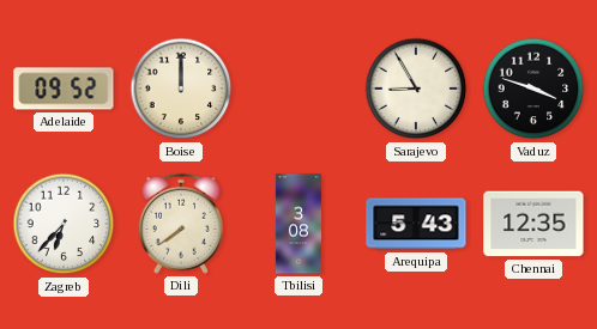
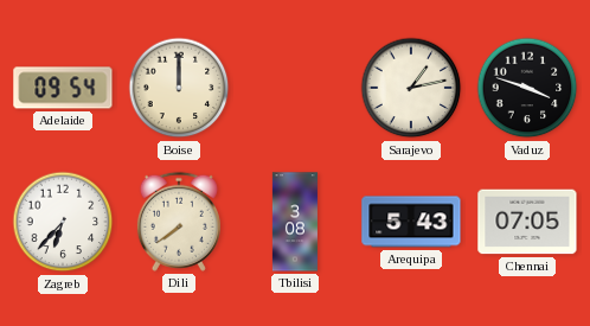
Adelaide: 09:52 -> 09:54 (63, 88)
Sarajevo: 8:55 -> 1:13 (411, 88)
Chennai: 12:35 -> 07:05 (527, 222)
